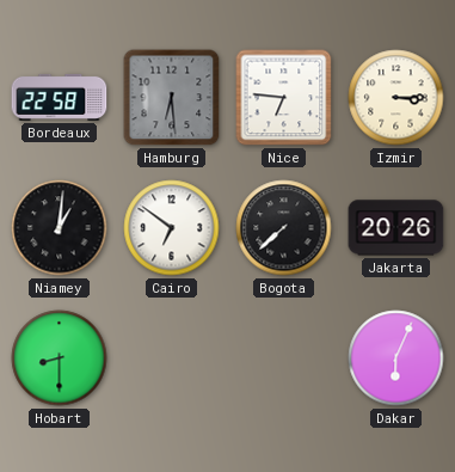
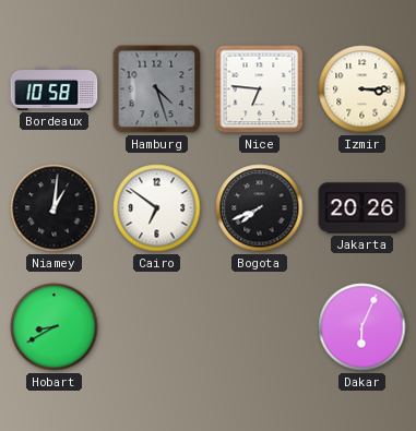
Bordeaux: 22:58 -> 10:58 (55, 88)
Hamburg: 6:29 -> 4:27 (157, 89)
Bogota: 7:38 -> 7:41 (260, 208)
Hobart: 8:30 -> 8:40 (55, 327)
